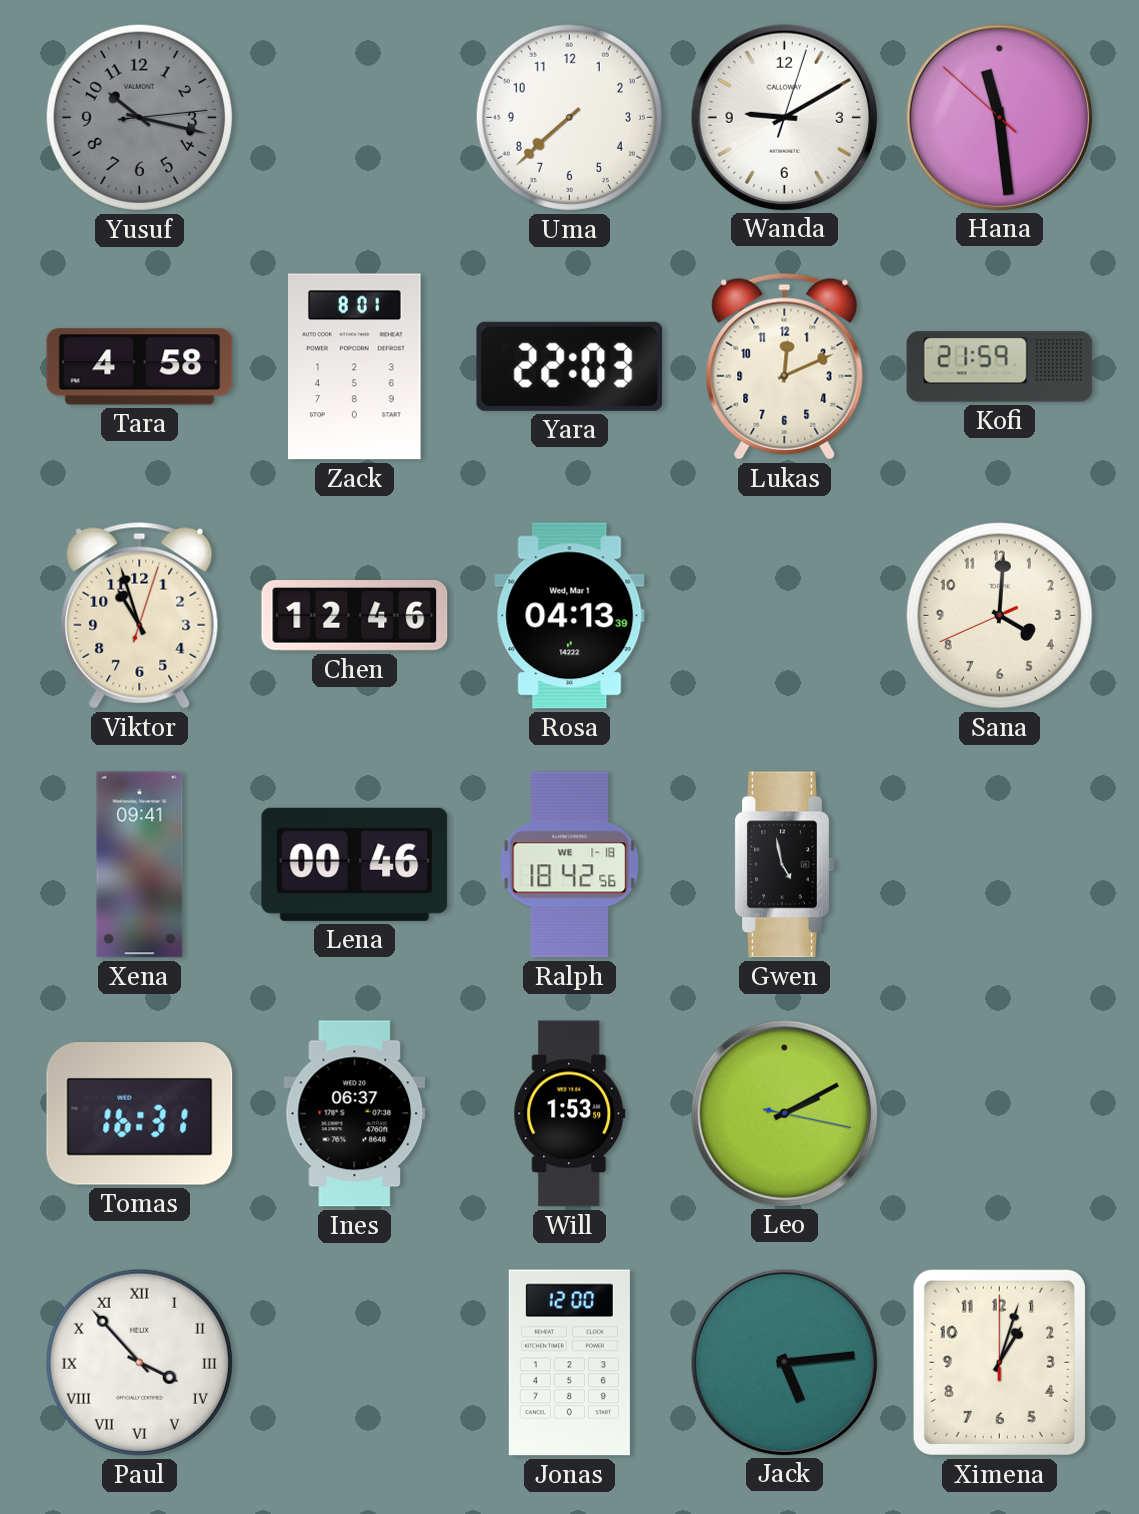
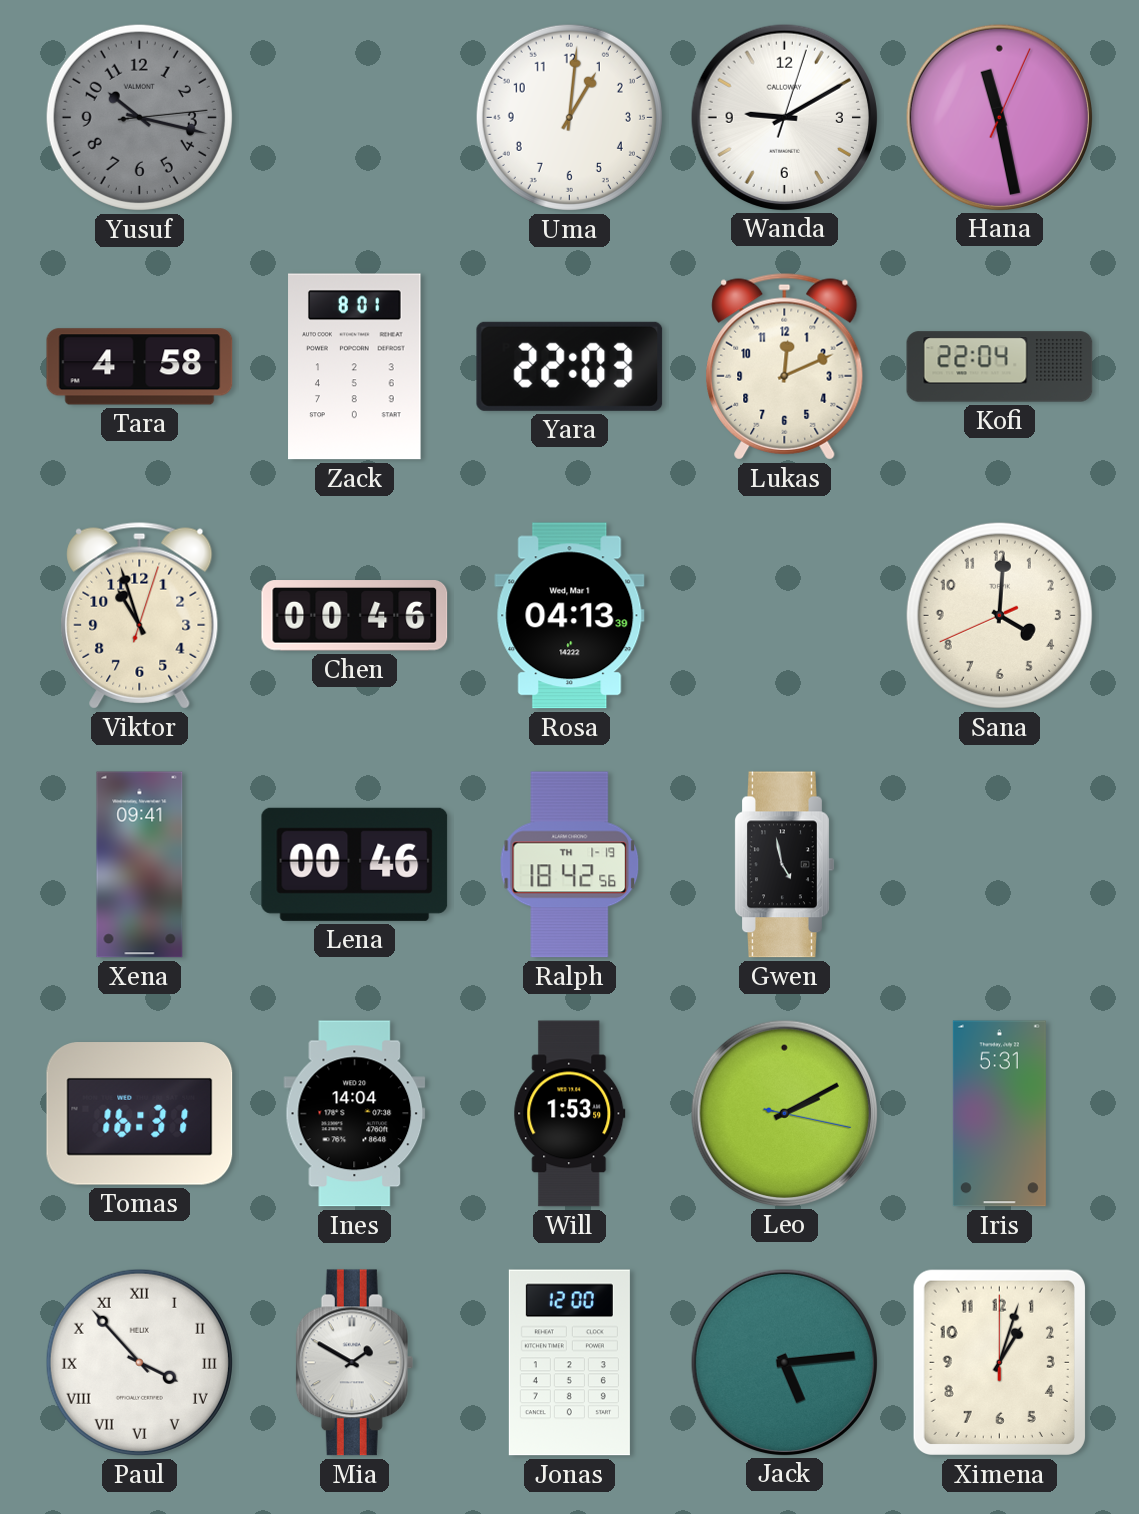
Uma: 7:38 -> 1:01 (569, 117)
Hana: 11:28:52 -> 11:28:04 (999, 117)
Kofi: 21:59 -> 22:04 (1000, 367)
Chen: 12:46 -> 00:46 (355, 616)
Ralph date: WE 1-18 -> TH 1-19 (570, 865)
Ines: 06:37 -> 14:04 (355, 1114)
Iris: none -> 5:31 (999, 1114)
Mia: none -> 1:50 (355, 1363)
